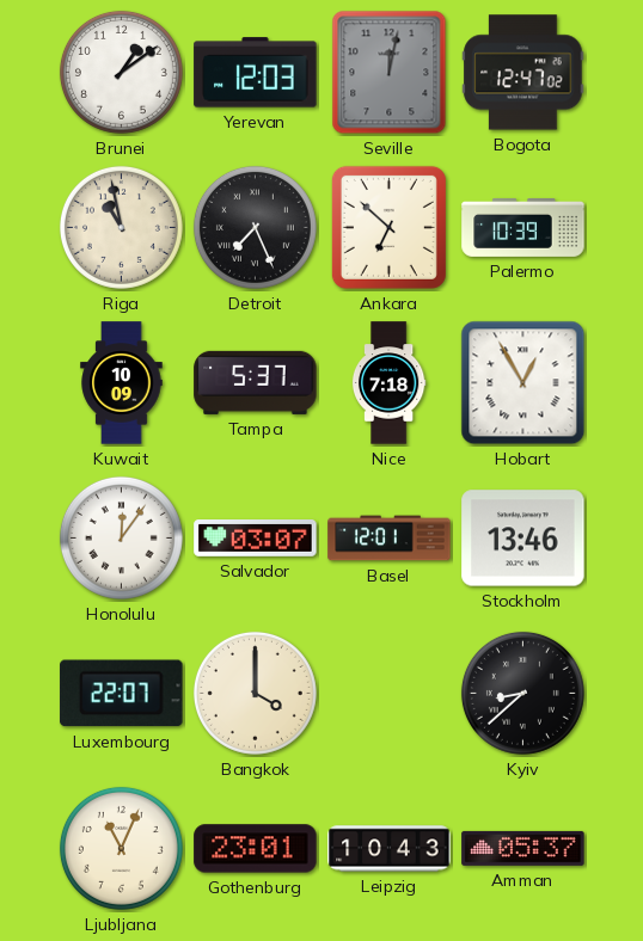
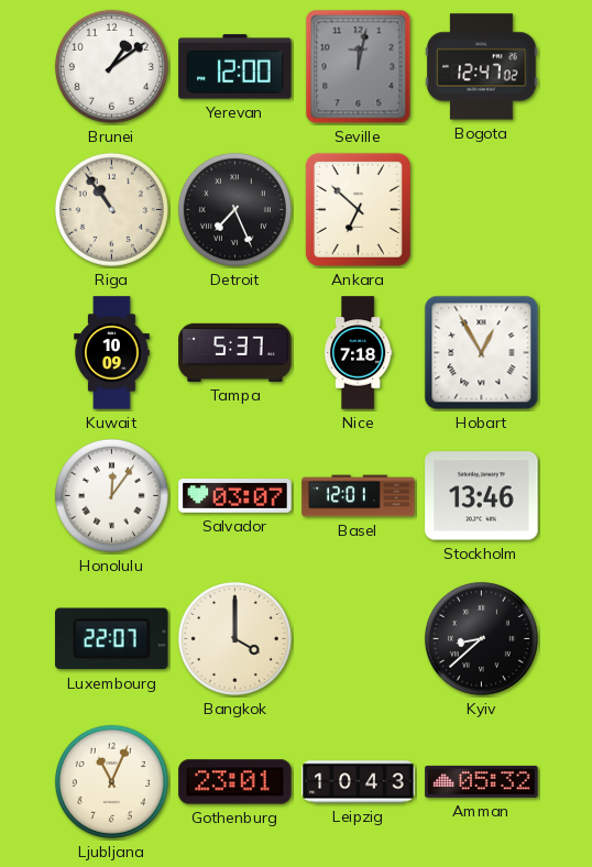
Yerevan: 12:03 -> 12:00 (235, 67)
Riga: 10:58 -> 10:54 (111, 209)
Palermo: 10:39 -> none (523, 227)
Amman: 05:37 -> 05:32 (482, 781)
